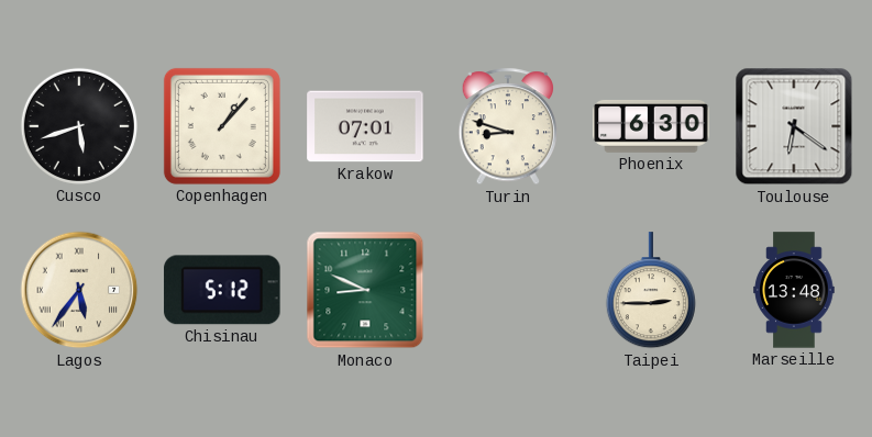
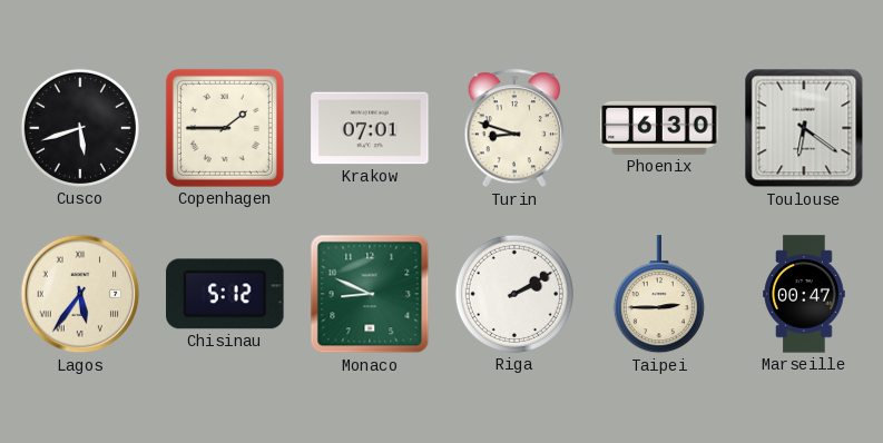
Copenhagen: 1:07 -> 1:45 (225, 128)
Riga: none -> 2:10 (514, 294)
Marseille: 13:48 -> 00:47 (804, 294)
